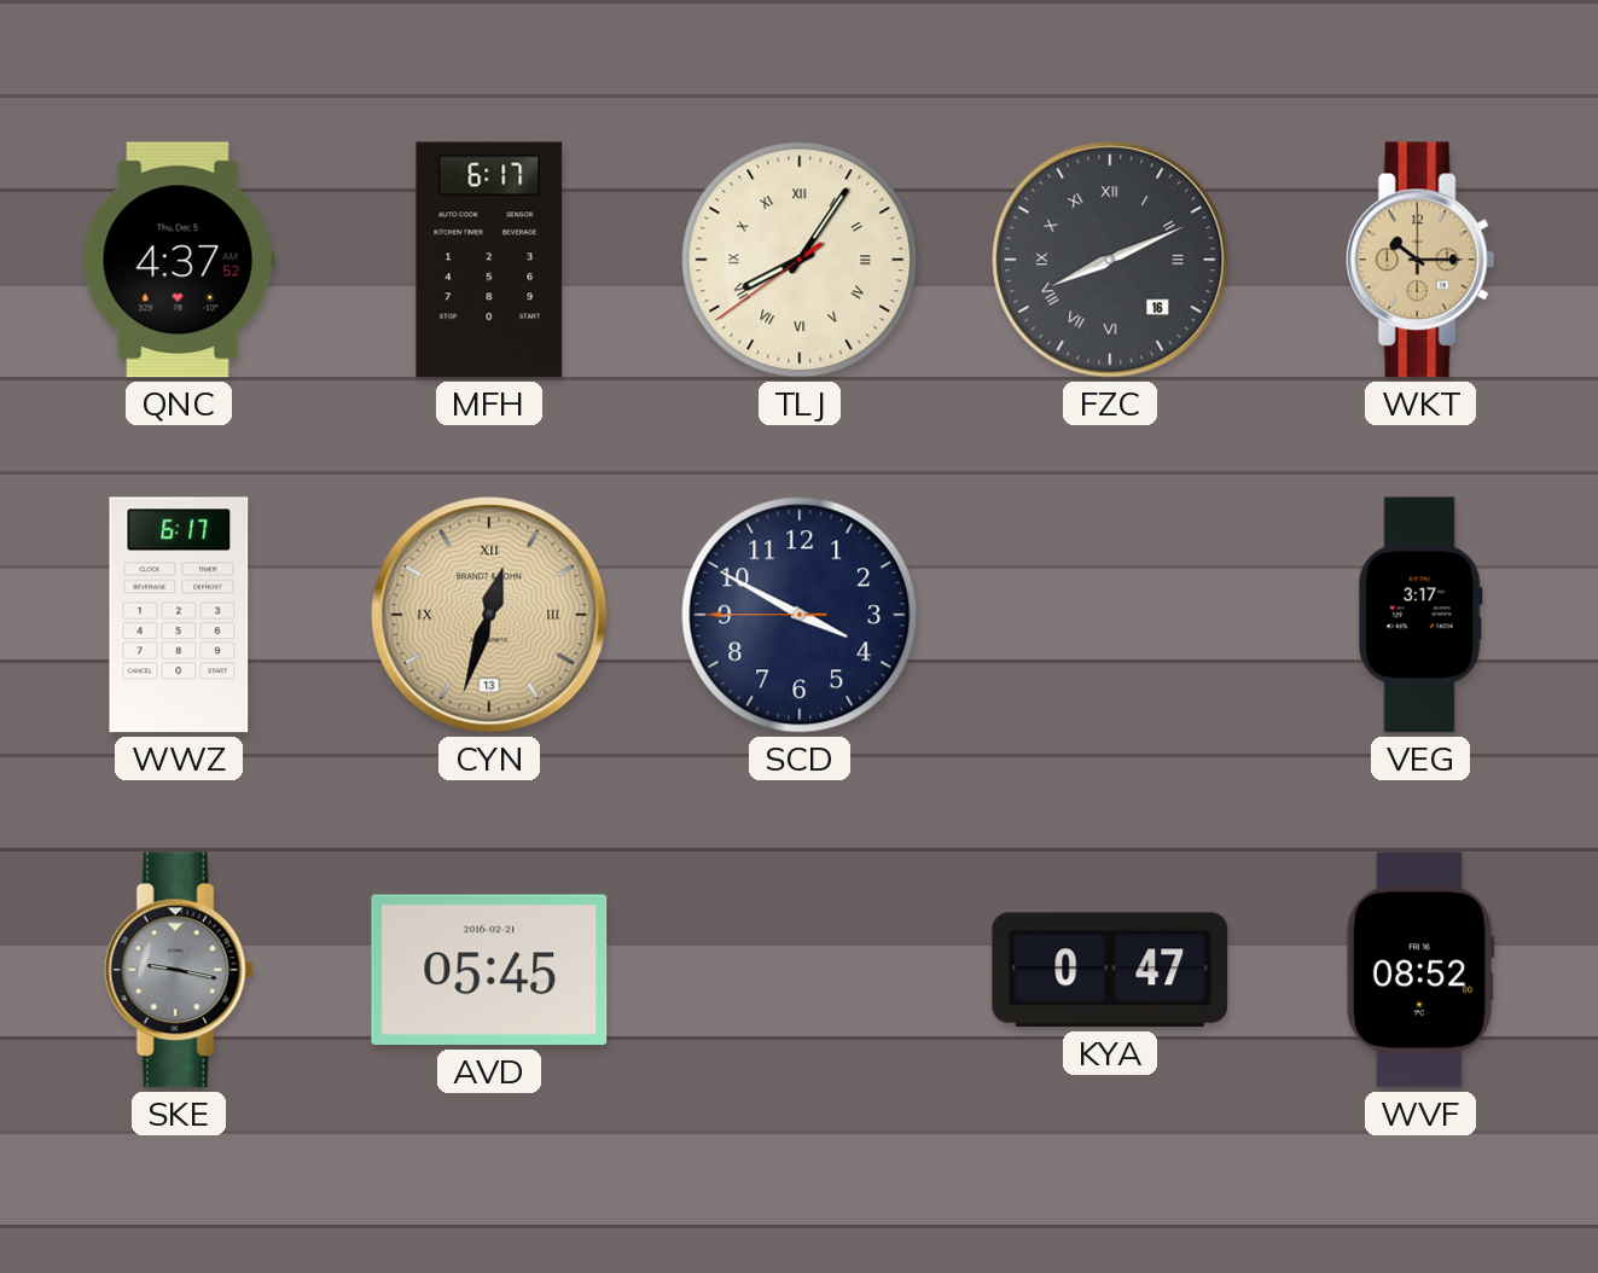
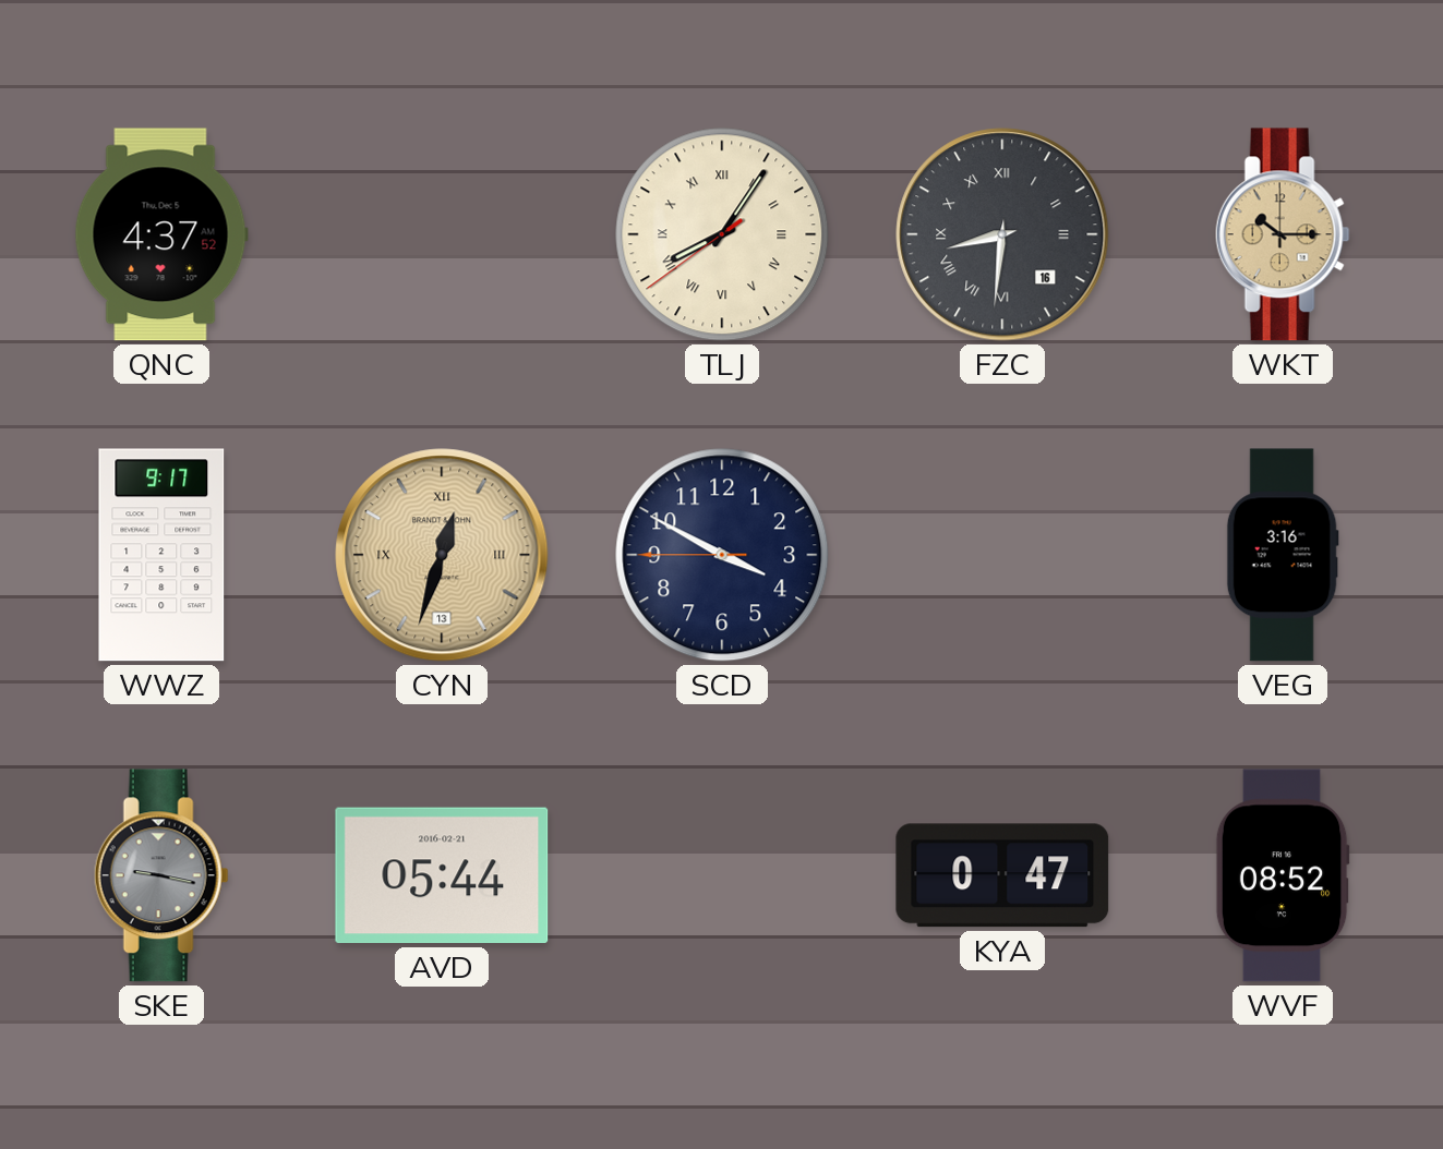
MFH: 6:17 -> none (489, 260)
FZC: 8:11 -> 8:31 (1002, 234)
WWZ: 6:17 -> 9:17 (161, 555)
VEG: 3:17 -> 3:16 (1283, 555)
AVD: 05:45 -> 05:44 (442, 875)
